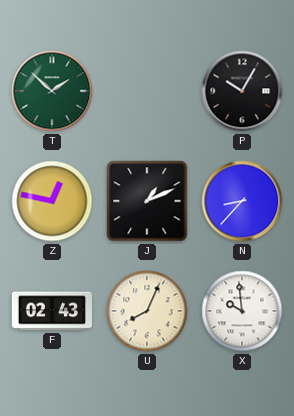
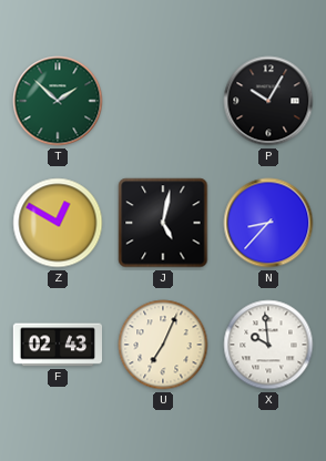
Z: 12:47 -> 12:50 (58, 223)
J: 1:11 -> 5:02 (163, 223)
U: 8:04 -> 7:04 (163, 345)
